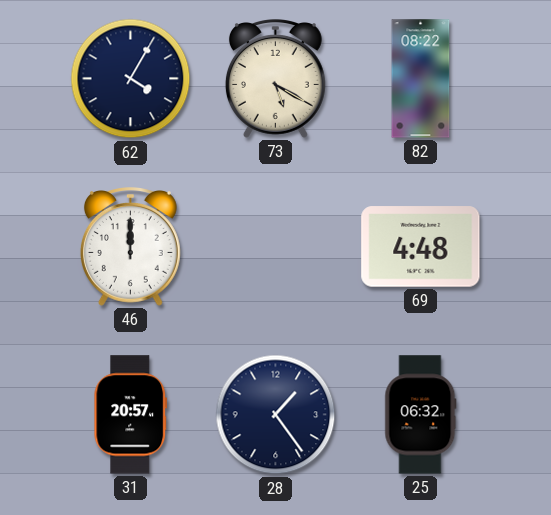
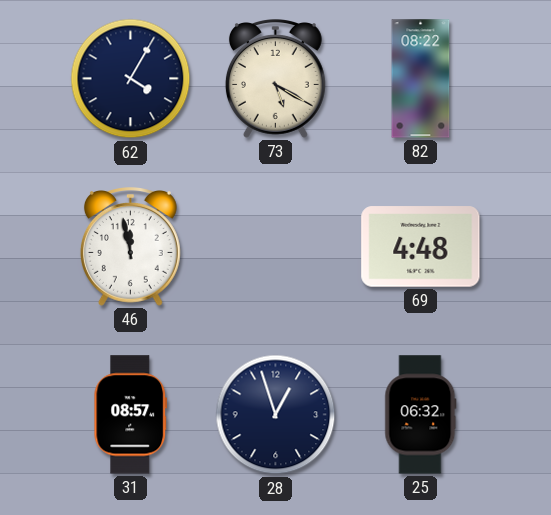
46: 12:00 -> 11:58 (130, 247)
31: 20:57 -> 08:57 (131, 415)
28: 1:24 -> 12:57 (276, 415)
